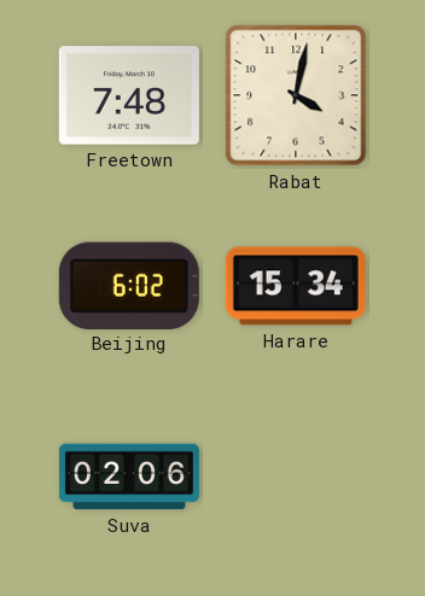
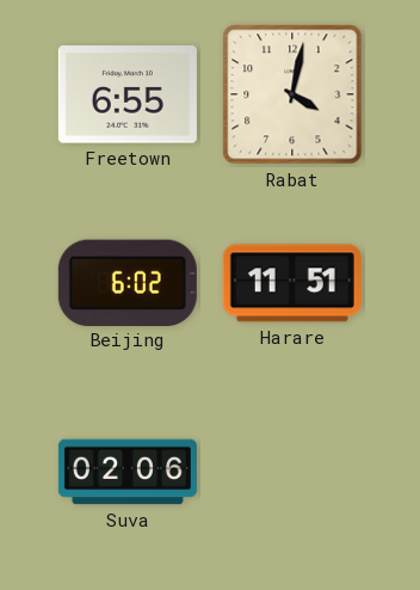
Freetown: 7:48 -> 6:55 (128, 94)
Harare: 15:34 -> 11:51 (292, 283)
